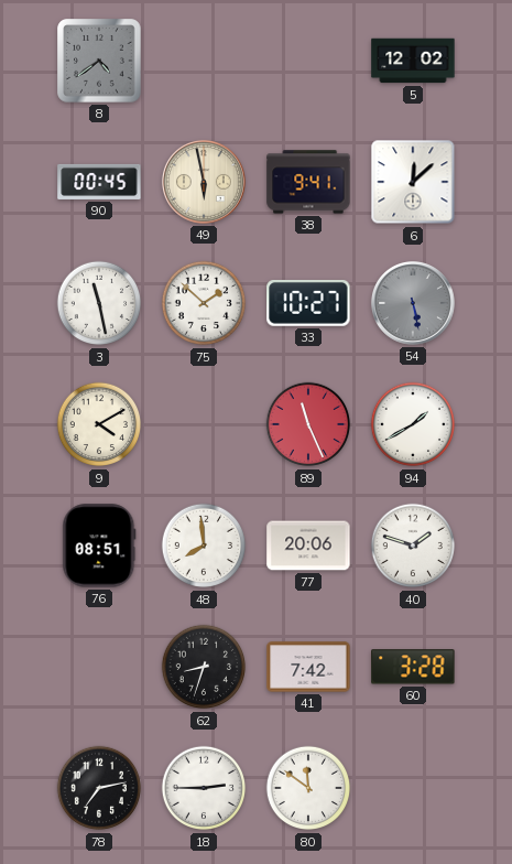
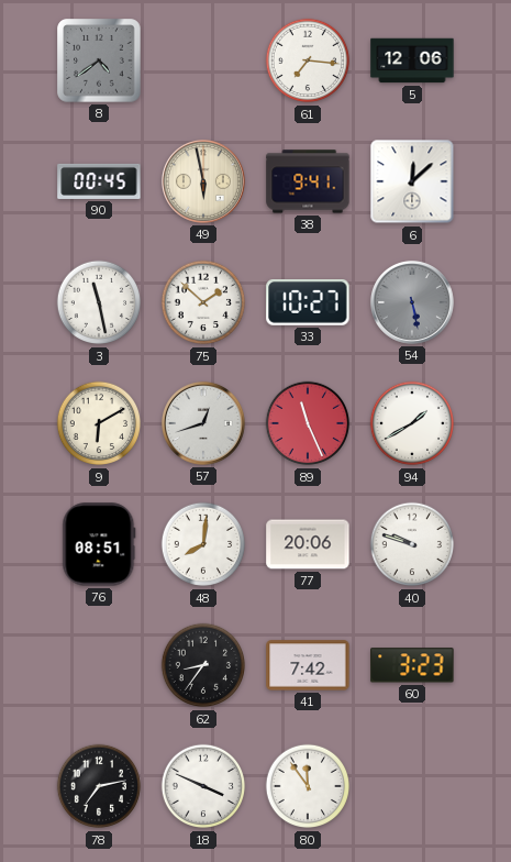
61: none -> 7:16 (308, 60)
5: 12:02 -> 12:06 (412, 60)
9: 4:10 -> 6:10 (99, 423)
57: none -> 12:42 (203, 423)
48: 7:59 -> 8:01 (203, 544)
40: 1:48 -> 9:48 (412, 544)
62: 8:33 -> 8:36 (203, 665)
60: 3:28 -> 3:23 (412, 665)
18: 2:45 -> 3:49 (203, 786)
80: 11:51 -> 11:54 (308, 786)
